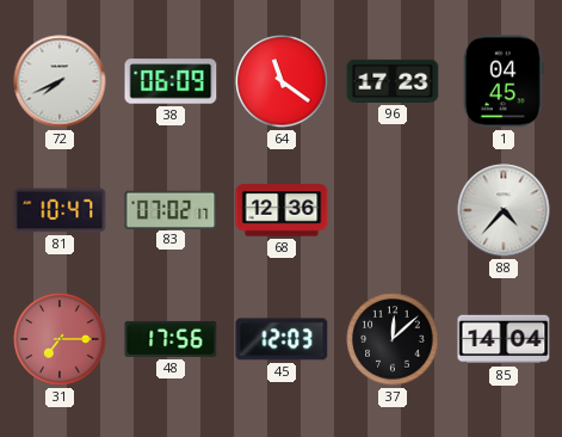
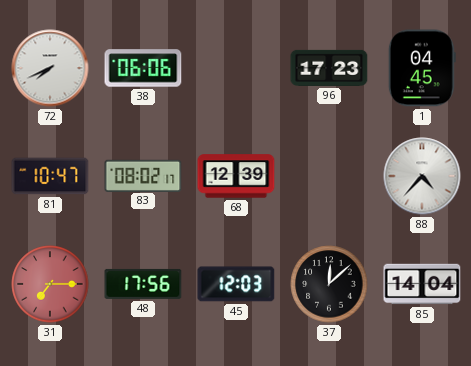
38: 06:09 -> 06:06 (143, 68)
64: 11:21 -> none (282, 81)
83: 07:02 -> 08:02 (143, 175)
68: 12:36 -> 12:39 (236, 176)
